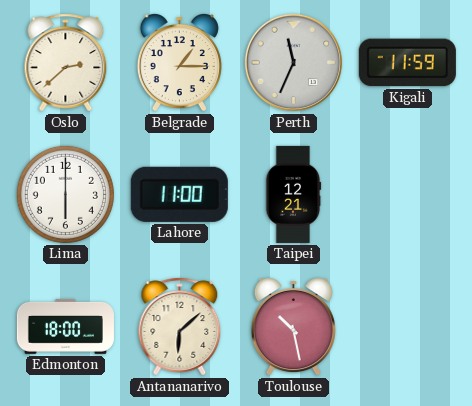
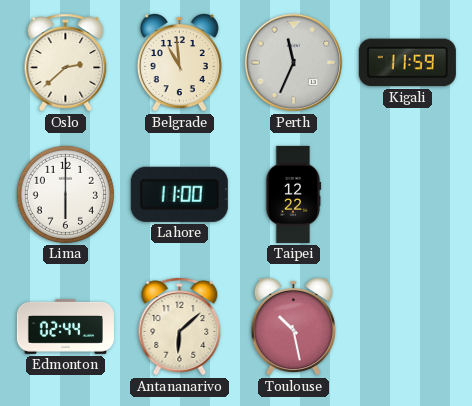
Belgrade: 1:15 -> 10:59 (179, 63)
Taipei: 12:21 -> 12:22 (293, 194)
Edmonton: 18:00 -> 02:44 (65, 326)
